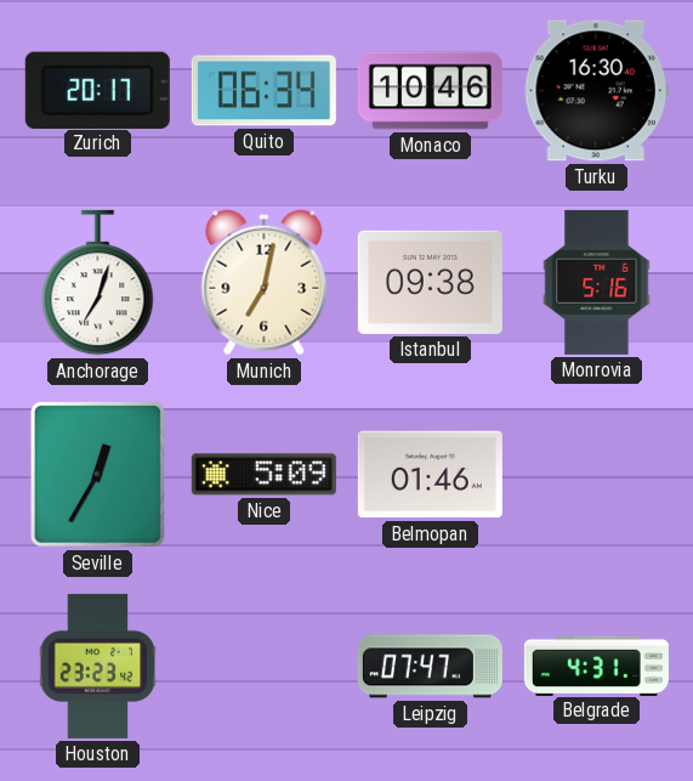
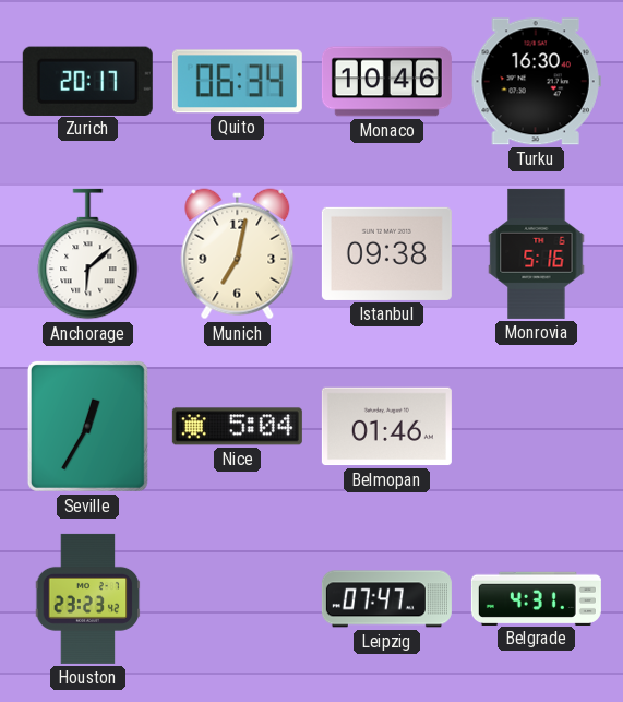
Anchorage: 7:03 -> 6:08 (88, 254)
Nice: 5:09 -> 5:04 (237, 427)
